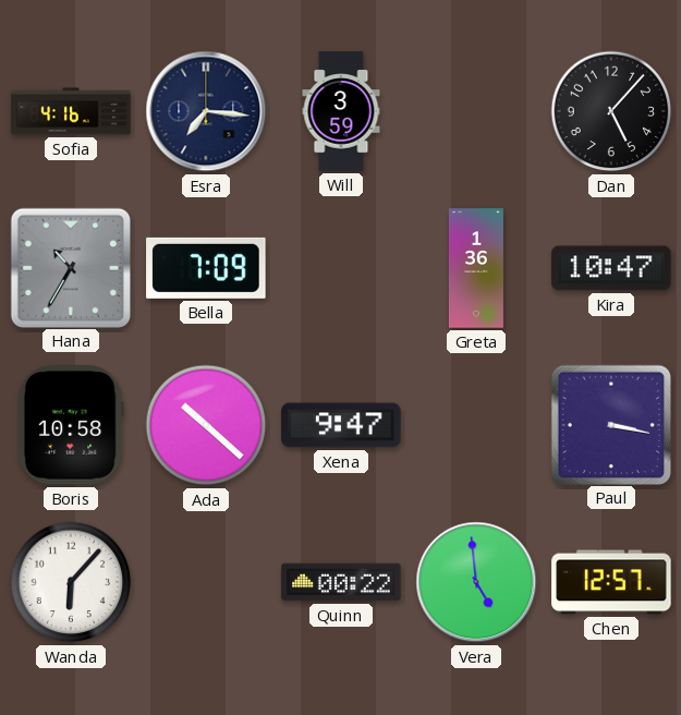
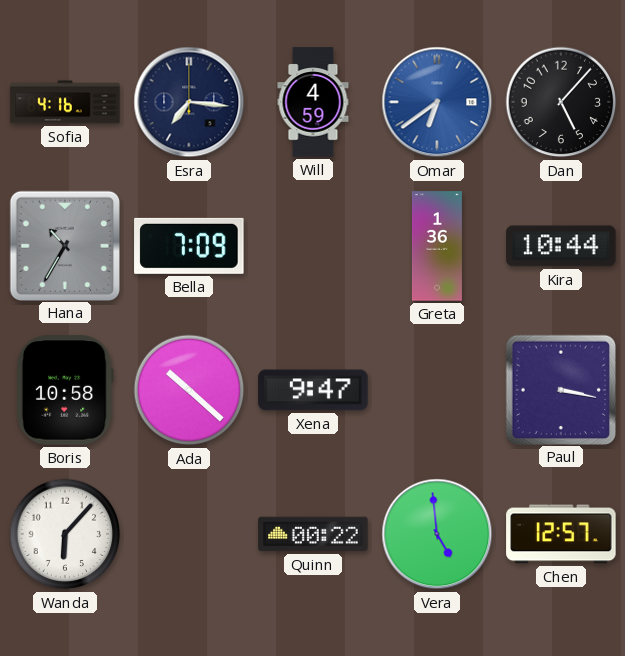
Will: 3:59 -> 4:59 (313, 102)
Omar: none -> 6:39 (437, 102)
Kira: 10:47 -> 10:44 (561, 246)
